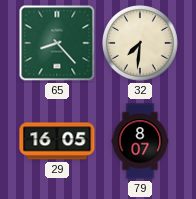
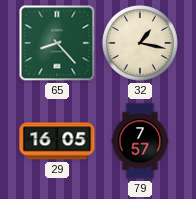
32: 7:31 -> 1:17 (141, 44)
79: 8:07 -> 7:57 (140, 141)
